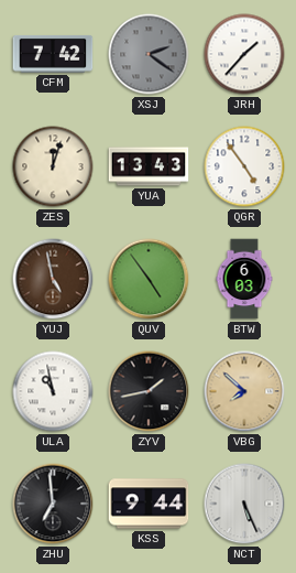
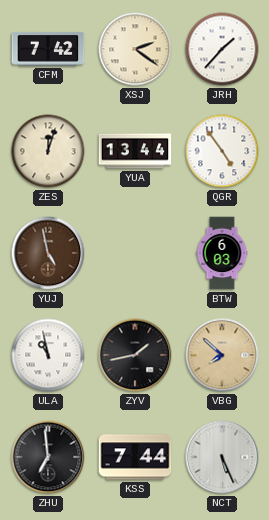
XSJ dial: grey -> cream (135, 49)
YUA: 13:43 -> 13:44 (135, 151)
QUV: 4:54 -> none (149, 279)
KSS: 9:44 -> 7:44 (135, 457)
